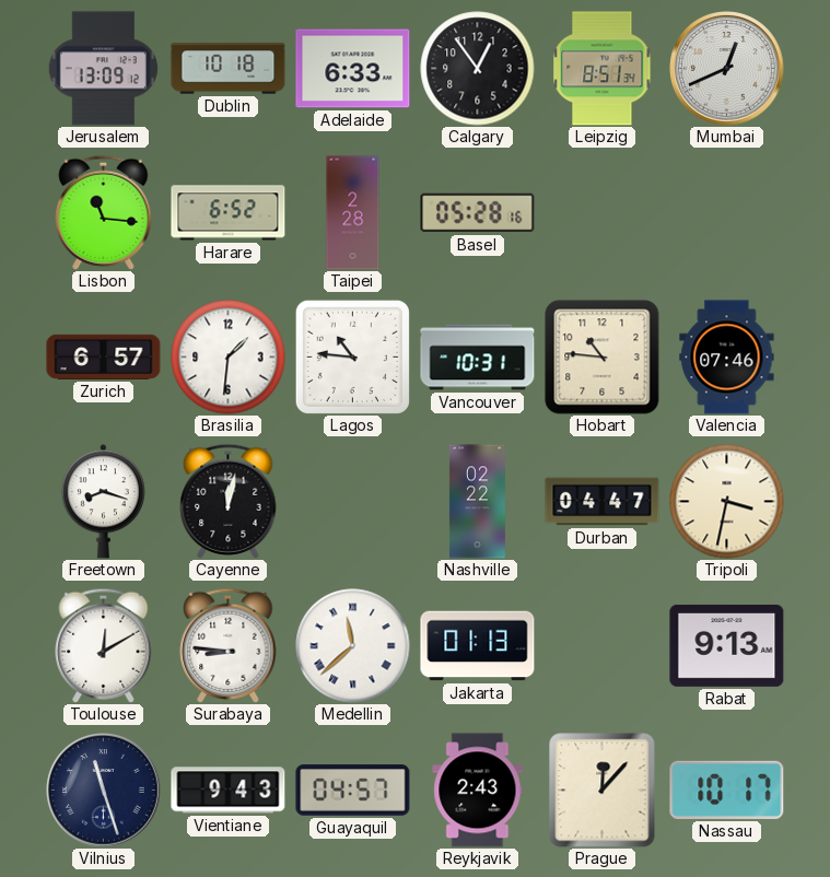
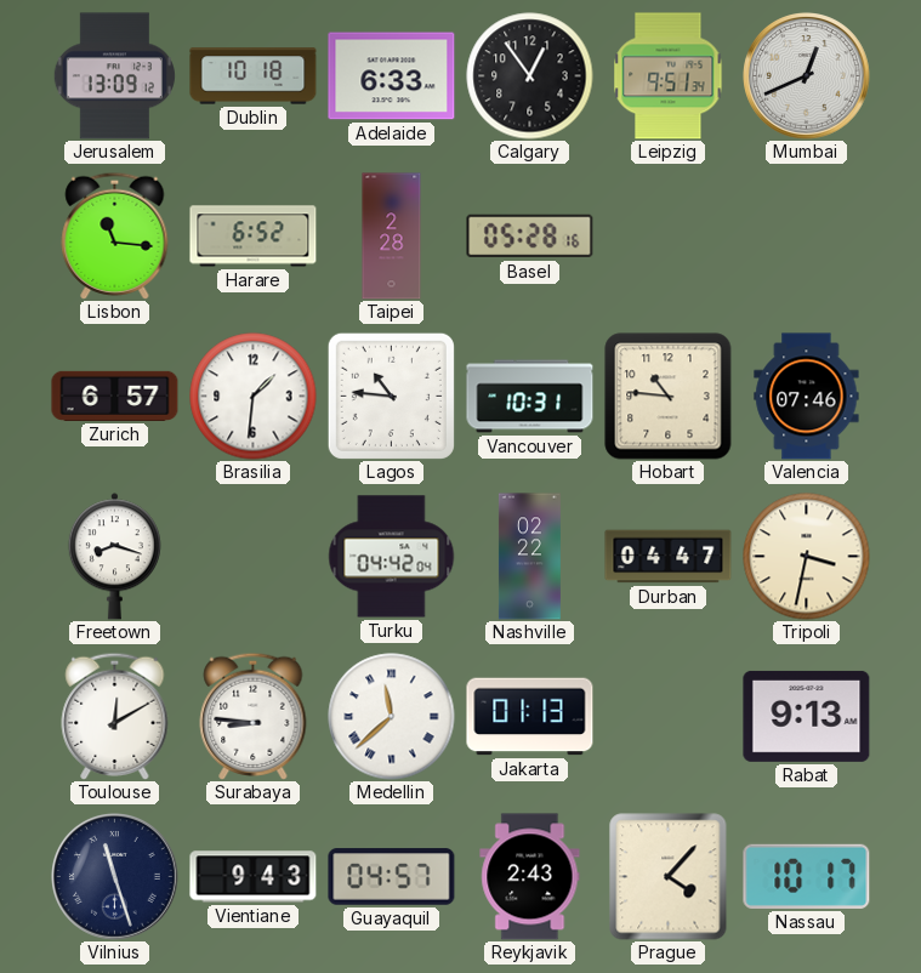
Leipzig: 8:51 -> 9:51 (669, 76)
Cayenne: 12:02 -> none (229, 501)
Turku: none -> 04:42 (392, 557)
Prague: 12:07 -> 4:07 (669, 877)
